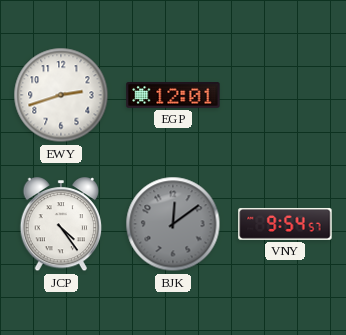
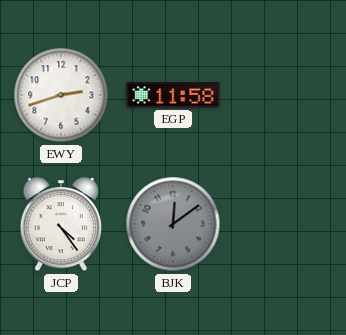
EGP: 12:01 -> 11:58 (173, 96)
VNY: 9:54 -> none (285, 224)
